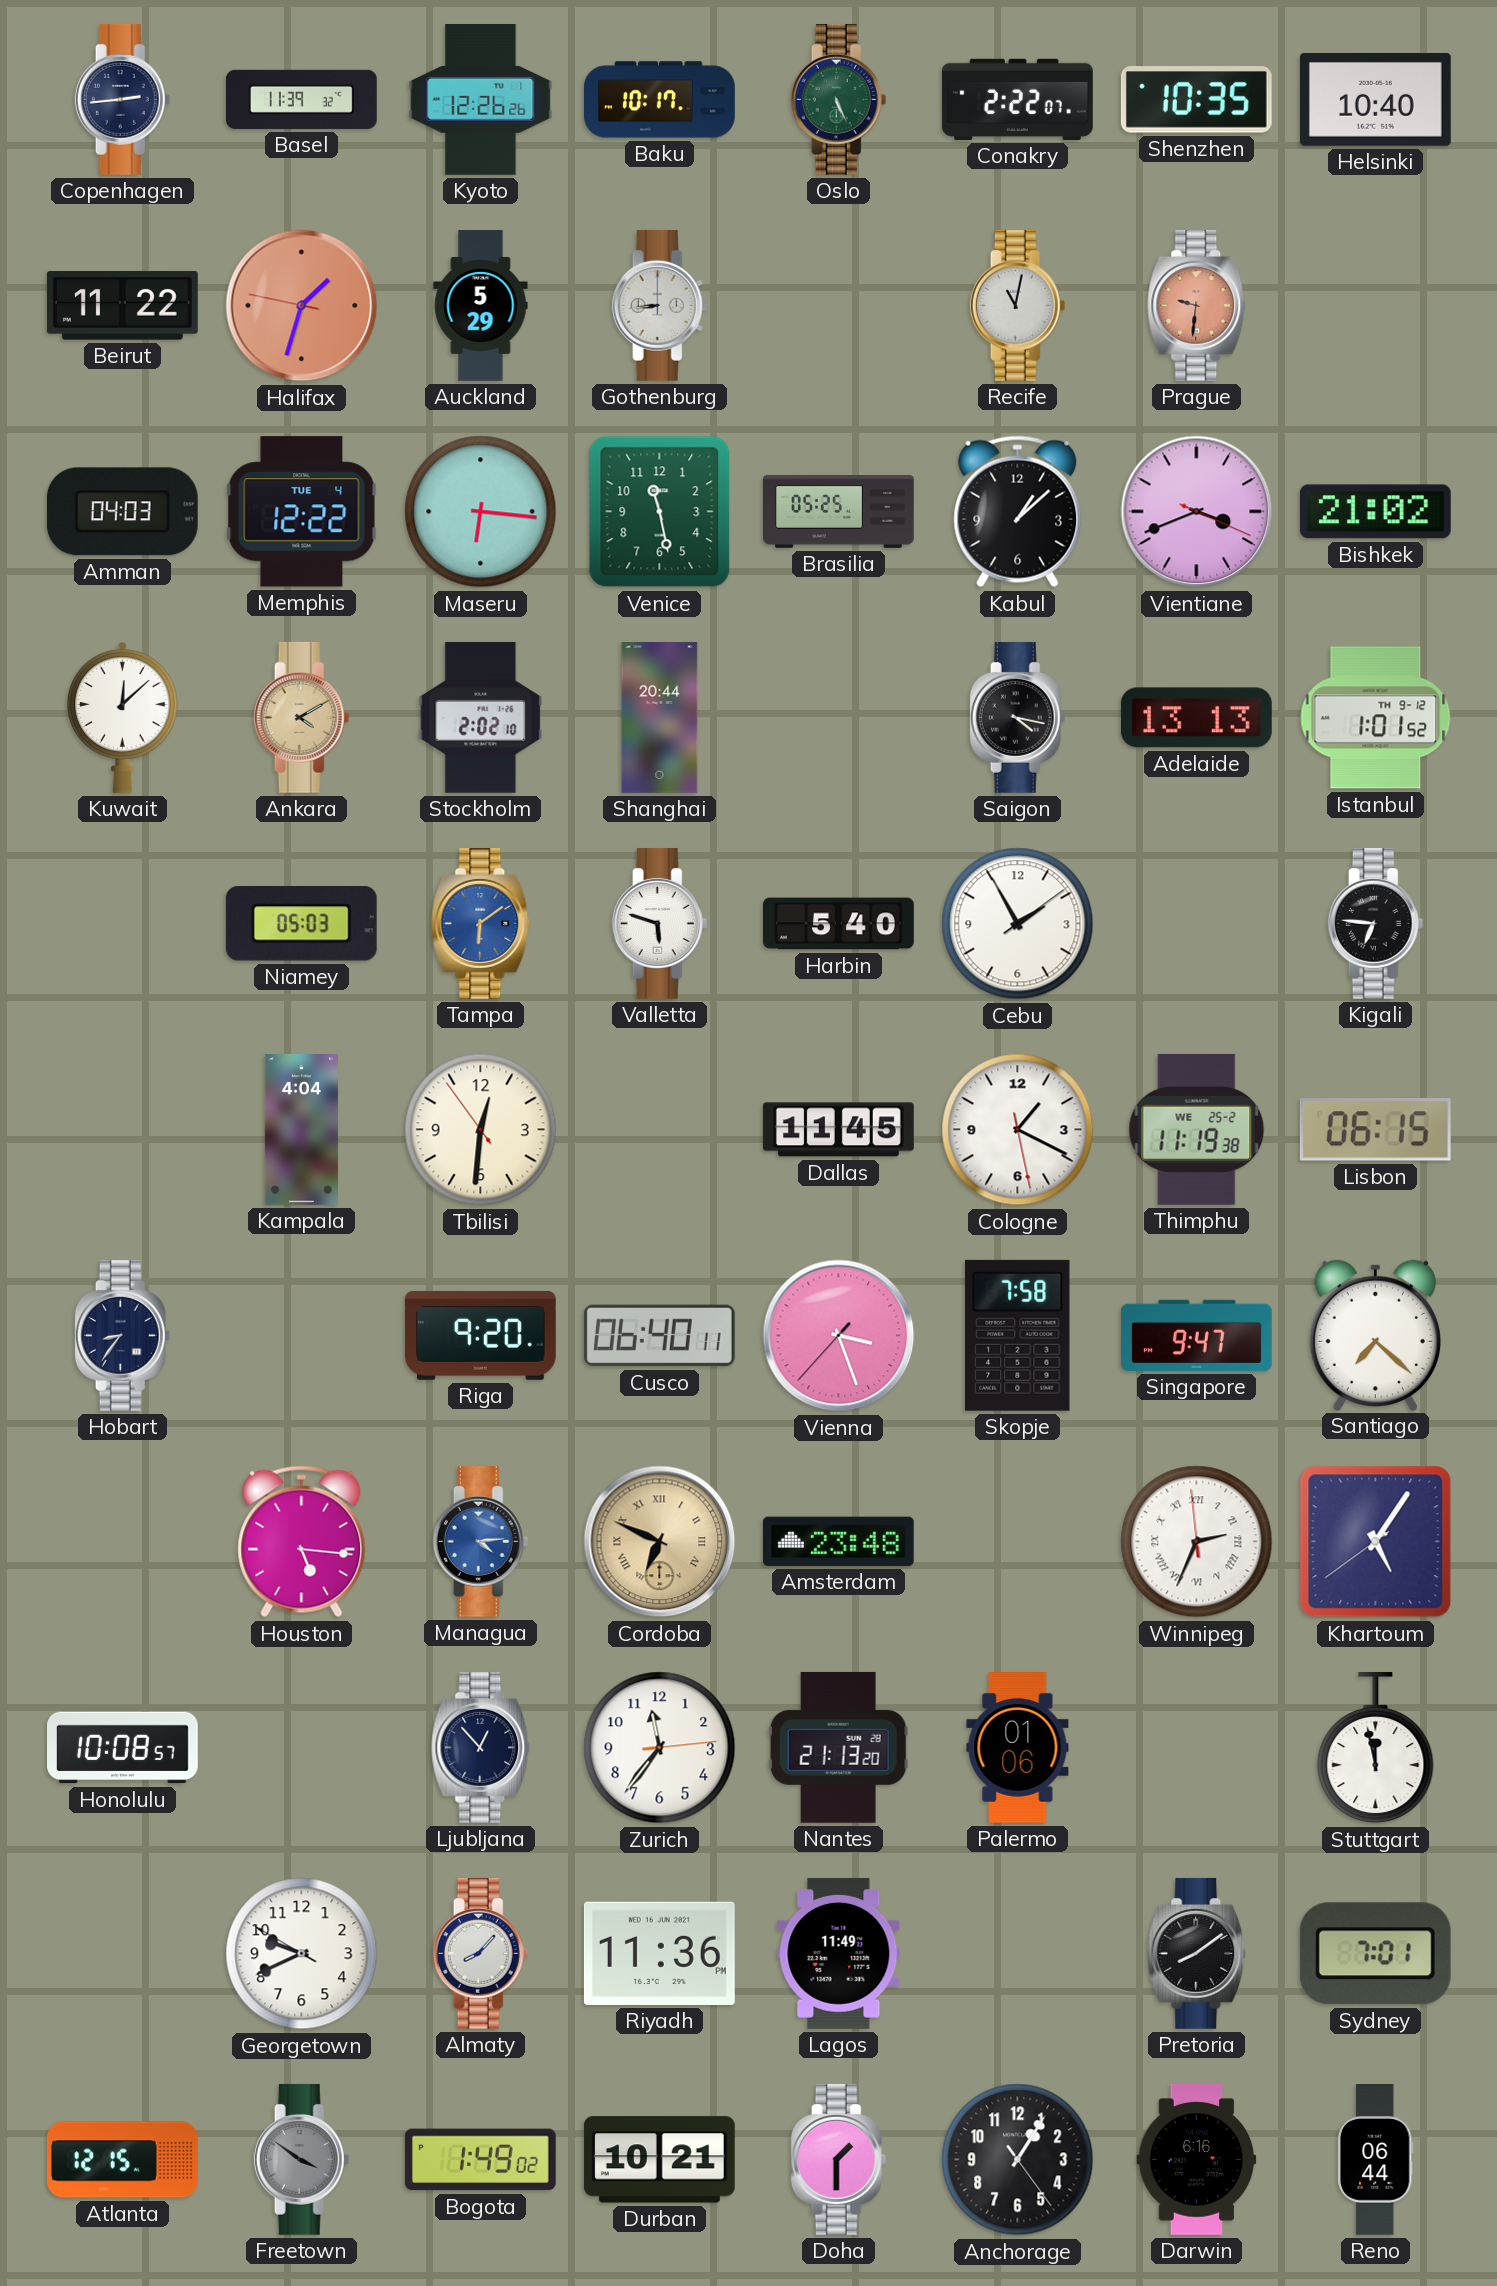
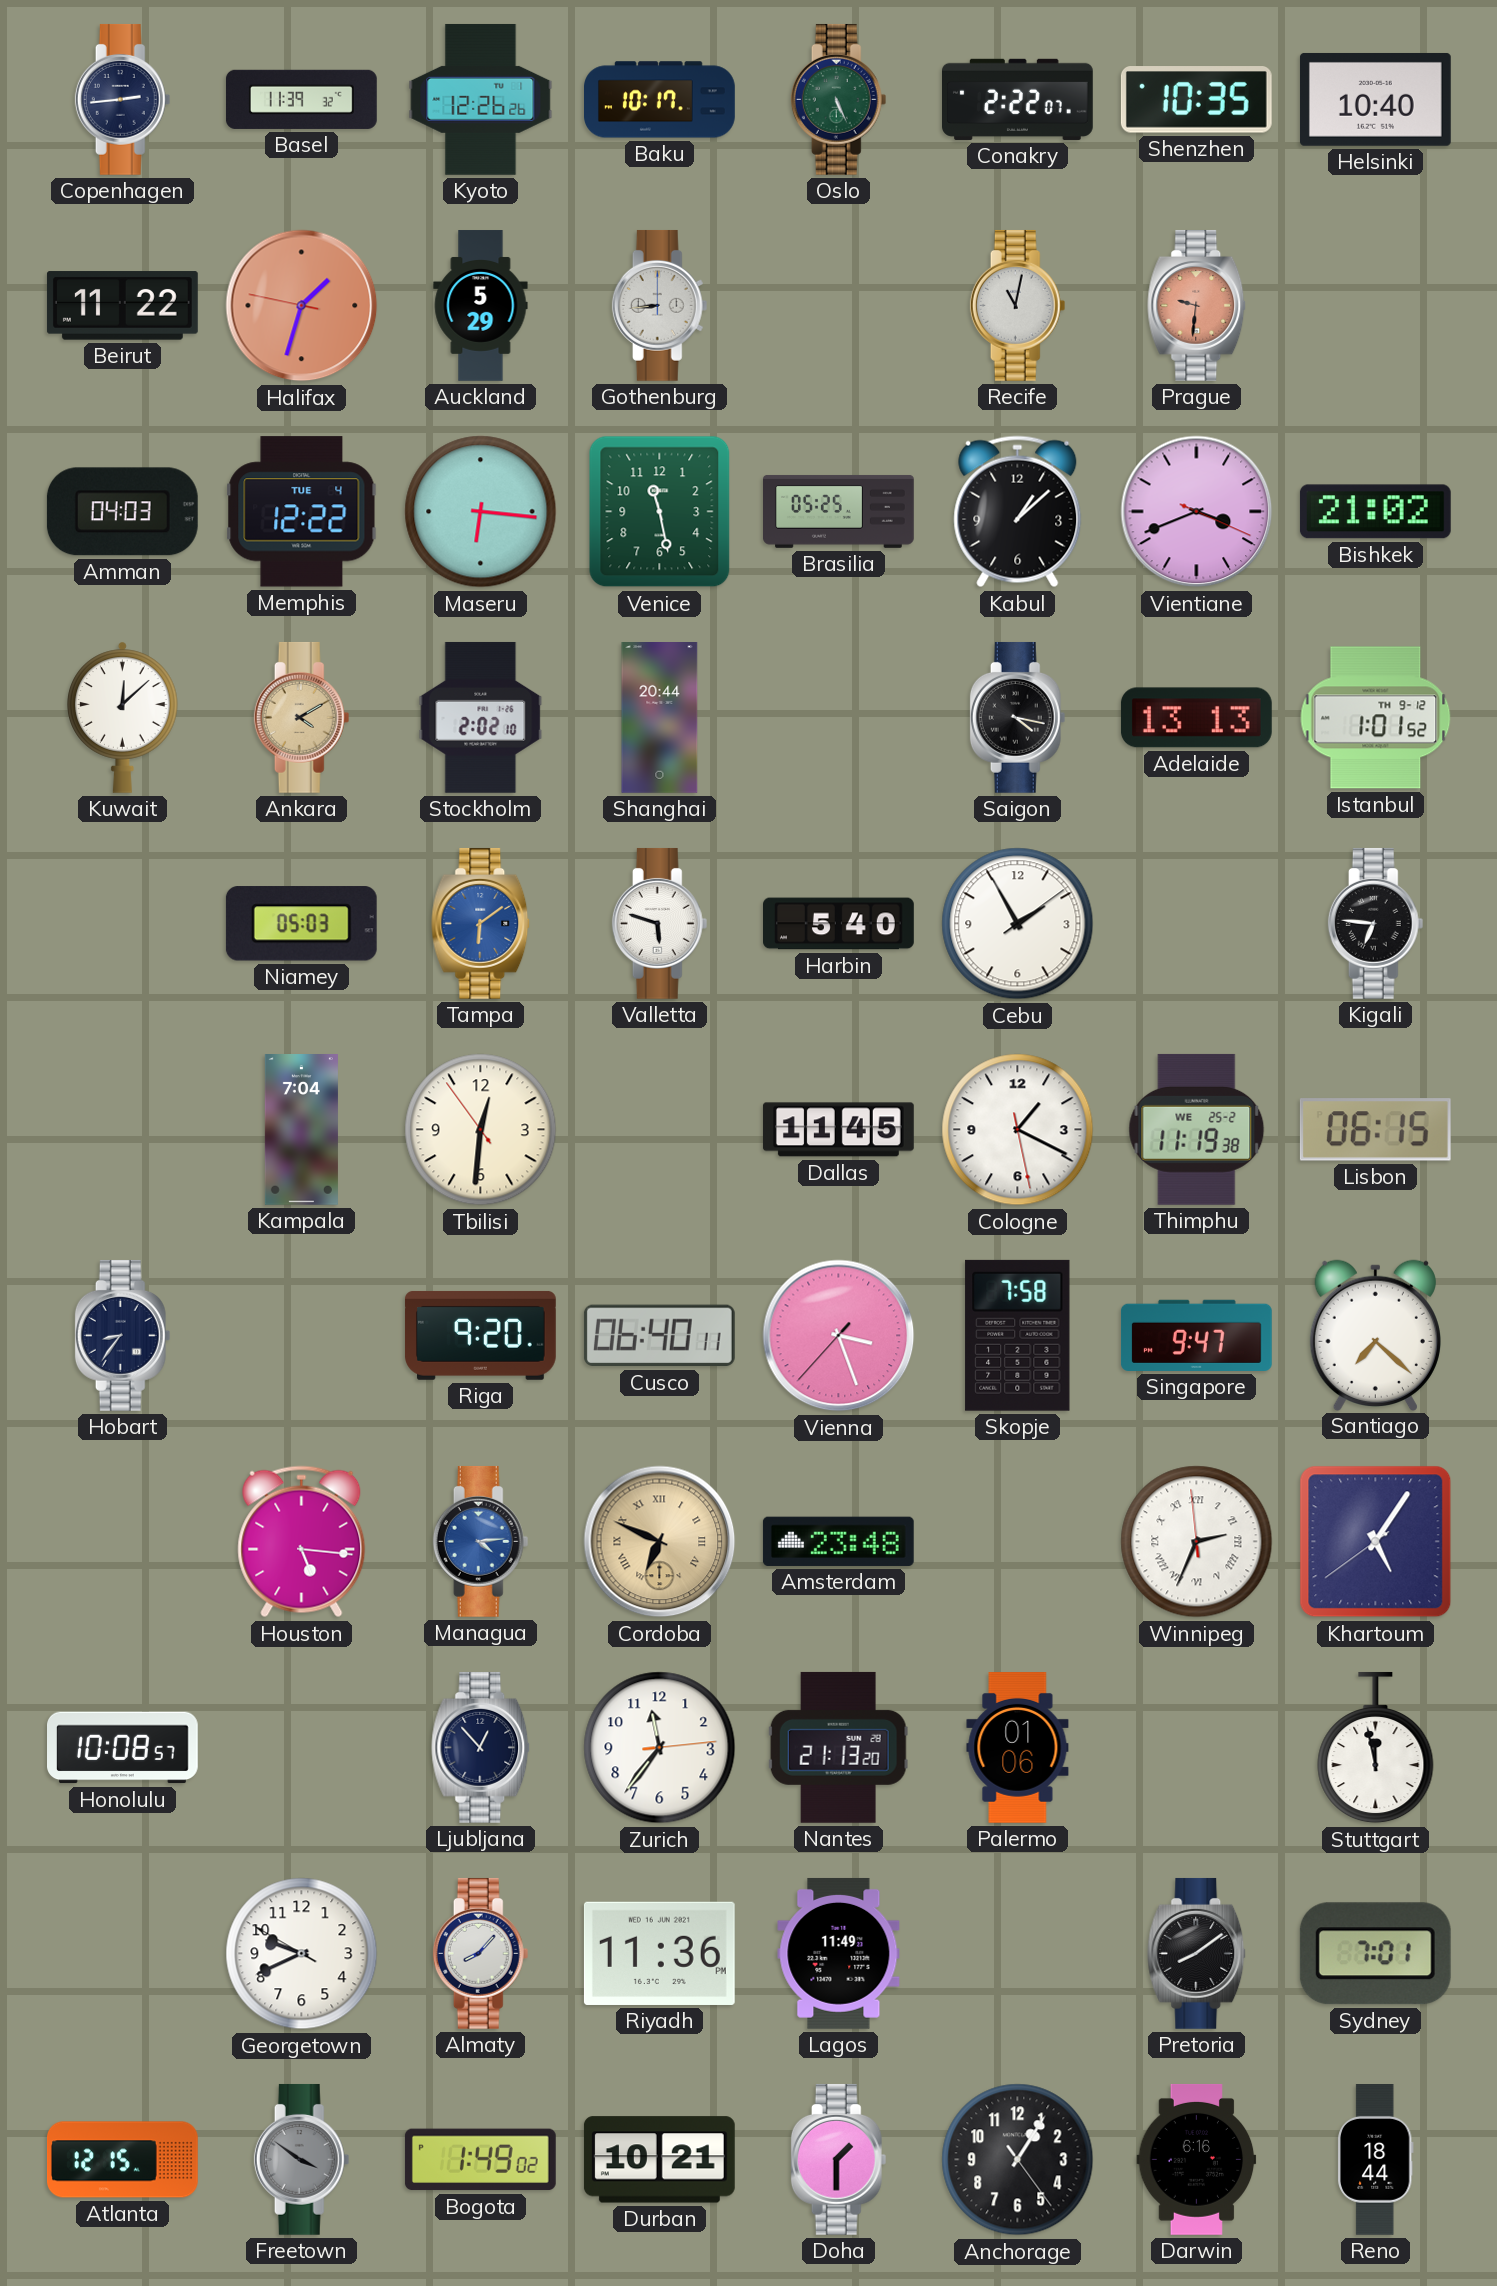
Kampala: 4:04 -> 7:04 (301, 1130)
Reno: 06:44 -> 18:44 (1375, 2160)
